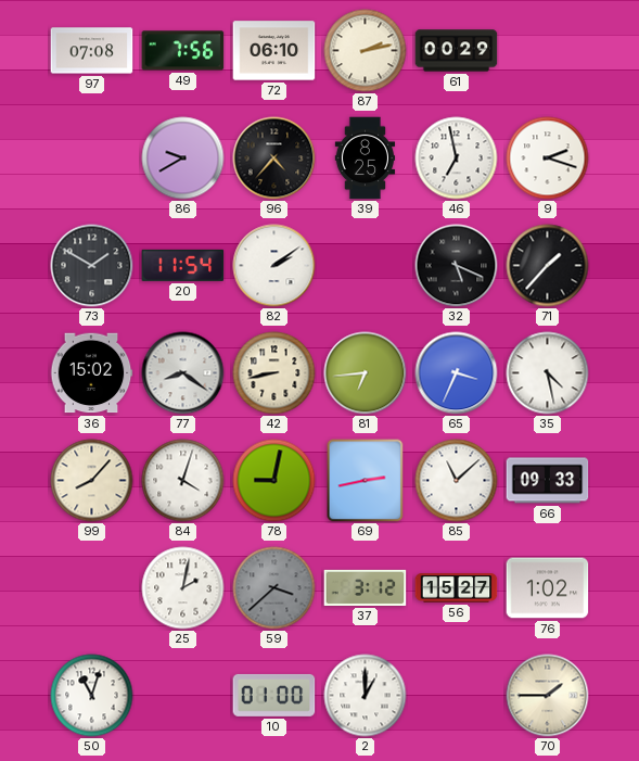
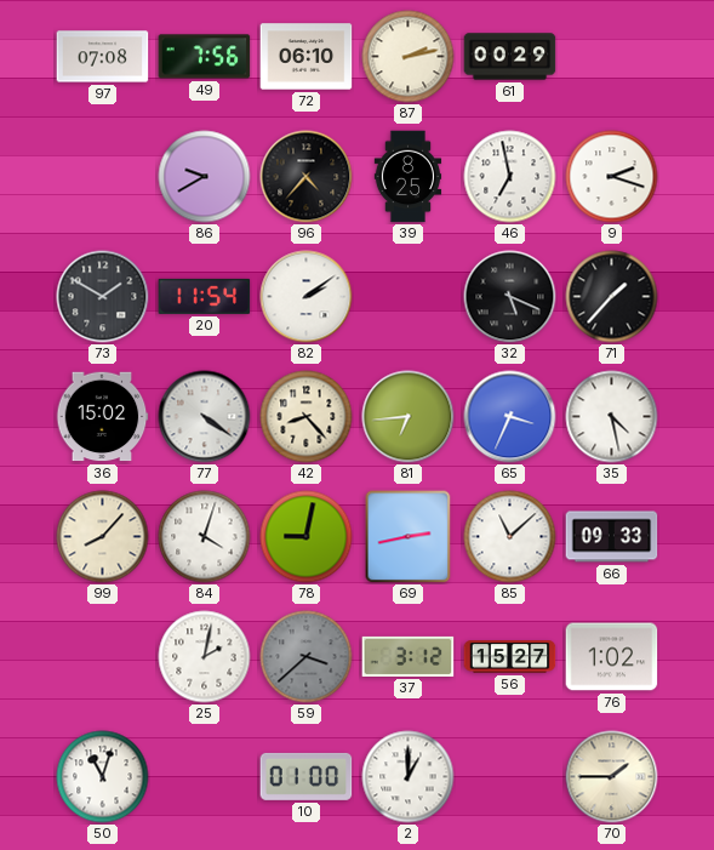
77: 8:21 -> 4:21 (205, 417)
42: 8:43 -> 8:23 (307, 417)
